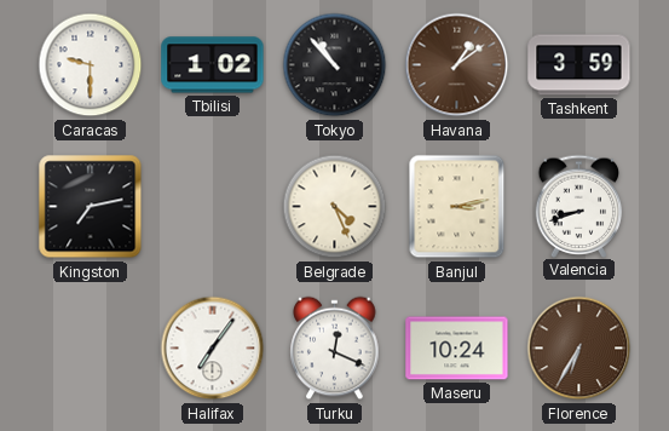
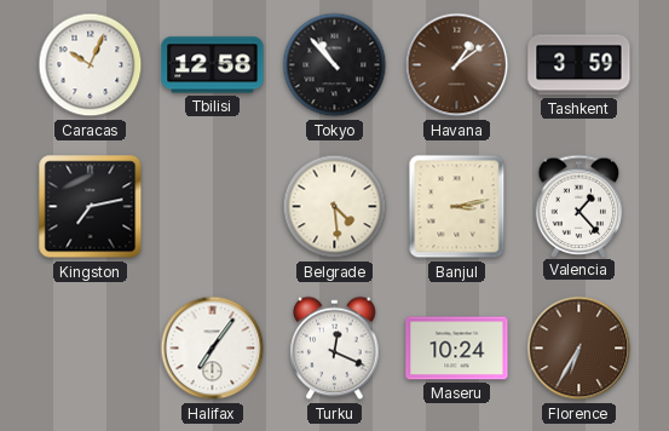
Caracas: 9:30 -> 10:04 (91, 65)
Tbilisi: 1:02 -> 12:58 (213, 65)
Belgrade: 4:26 -> 4:29 (335, 207)
Valencia: 8:42 -> 1:23 (579, 206)
